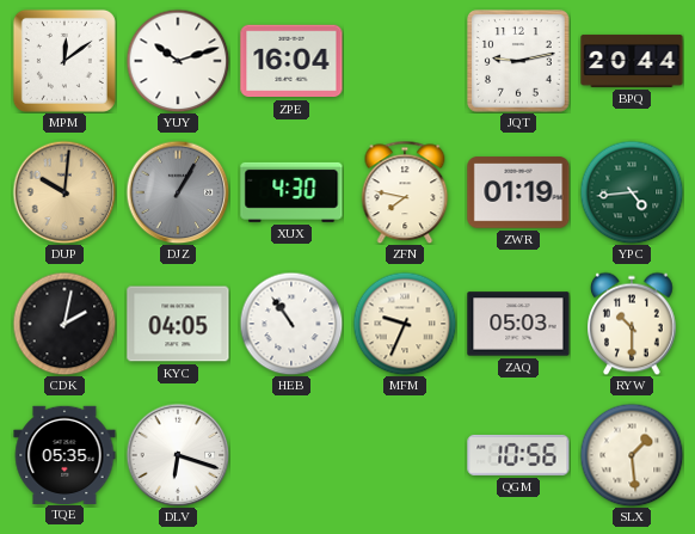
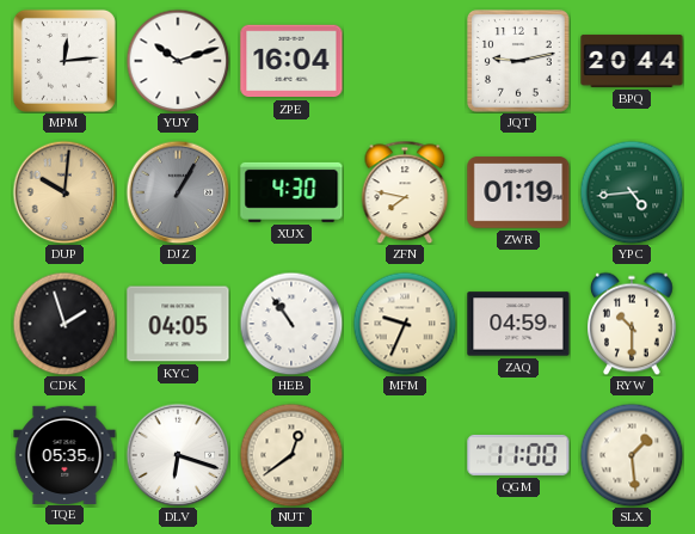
MPM: 12:09 -> 12:14 (64, 61)
CDK: 2:02 -> 1:57 (64, 324)
ZAQ: 05:03 -> 04:59 (518, 324)
NUT: none -> 12:39 (291, 455)
QGM: 10:56 -> 11:00 (518, 455)
